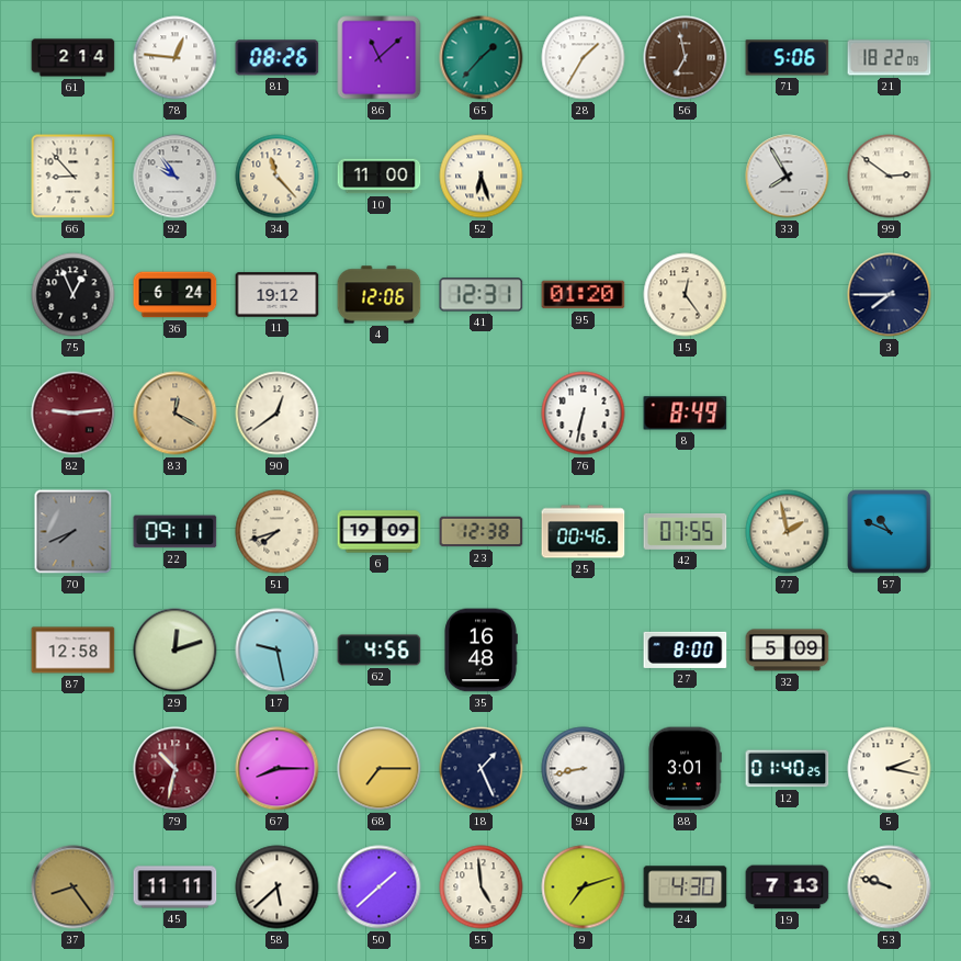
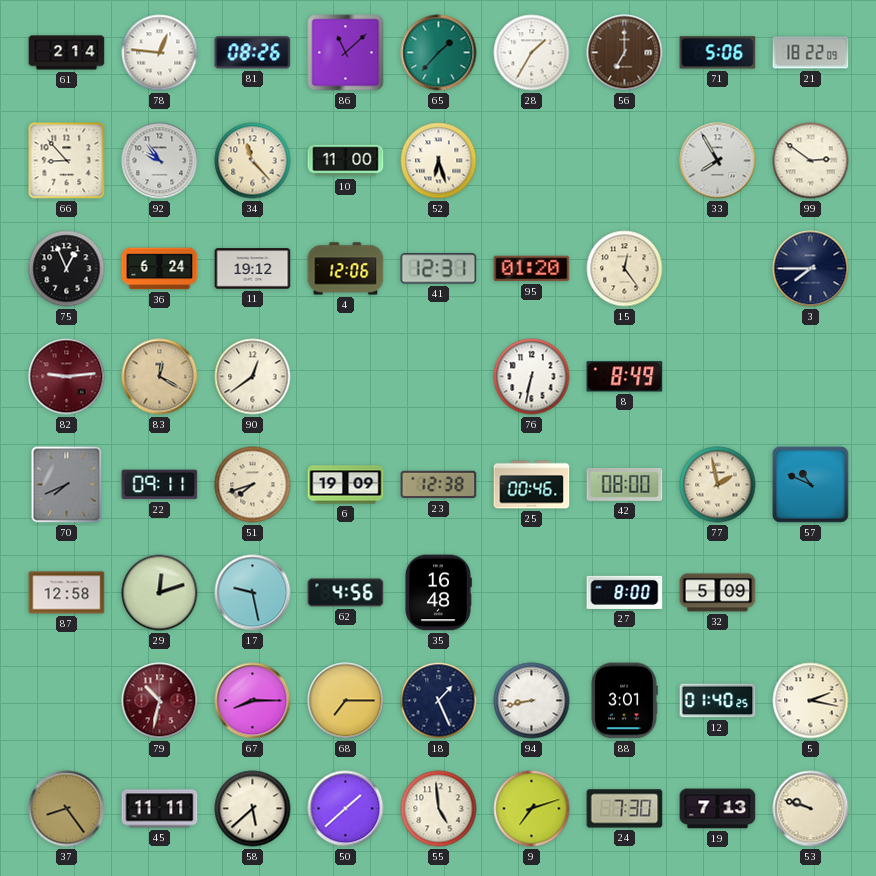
56: 6:58 -> 7:00 (625, 53)
42: 07:55 -> 08:00 (625, 484)
24: 4:30 -> 7:30 (625, 809)
